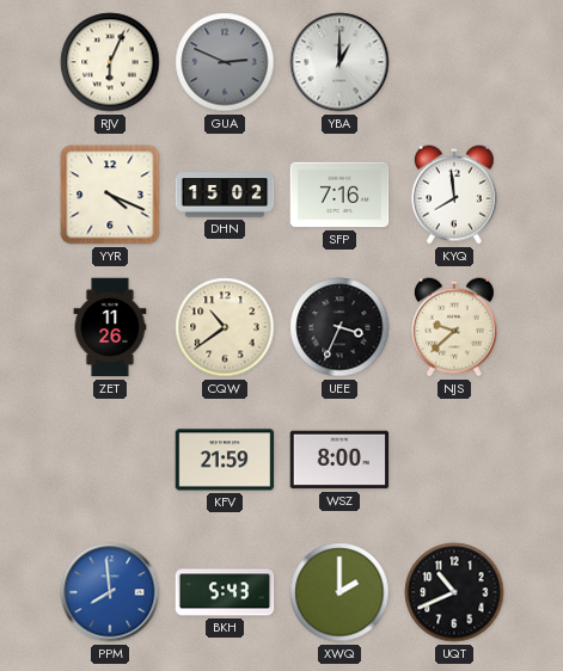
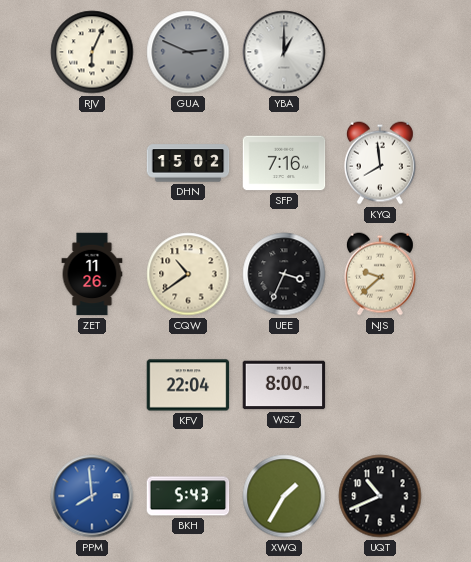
YYR: 4:19 -> none (110, 195)
KFV: 21:59 -> 22:04 (188, 385)
XWQ: 2:00 -> 1:35 (284, 496)
